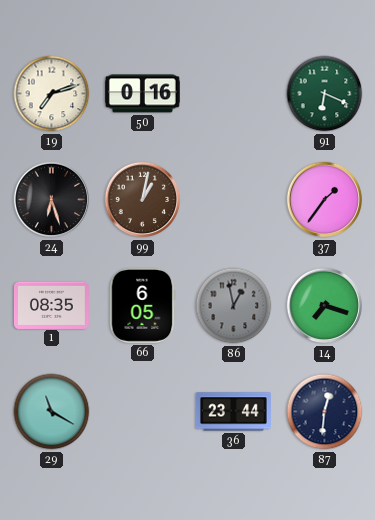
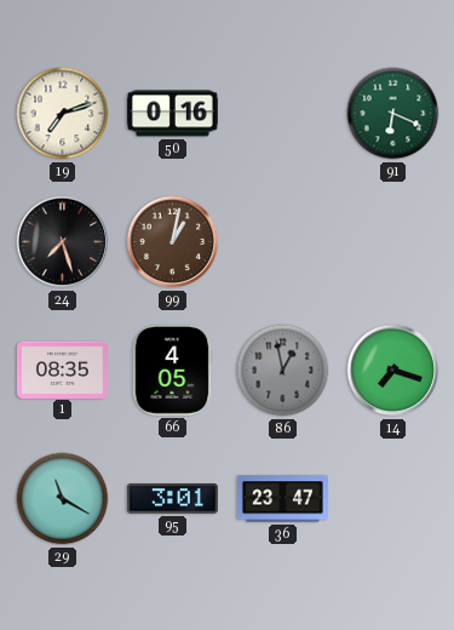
24: 6:27 -> 7:27 (63, 242)
37: 1:36 -> none (325, 200)
66: 6:05 -> 4:05 (172, 370)
95: none -> 3:01 (172, 499)
36: 23:44 -> 23:47 (282, 499)
87: 12:31 -> none (325, 412)
